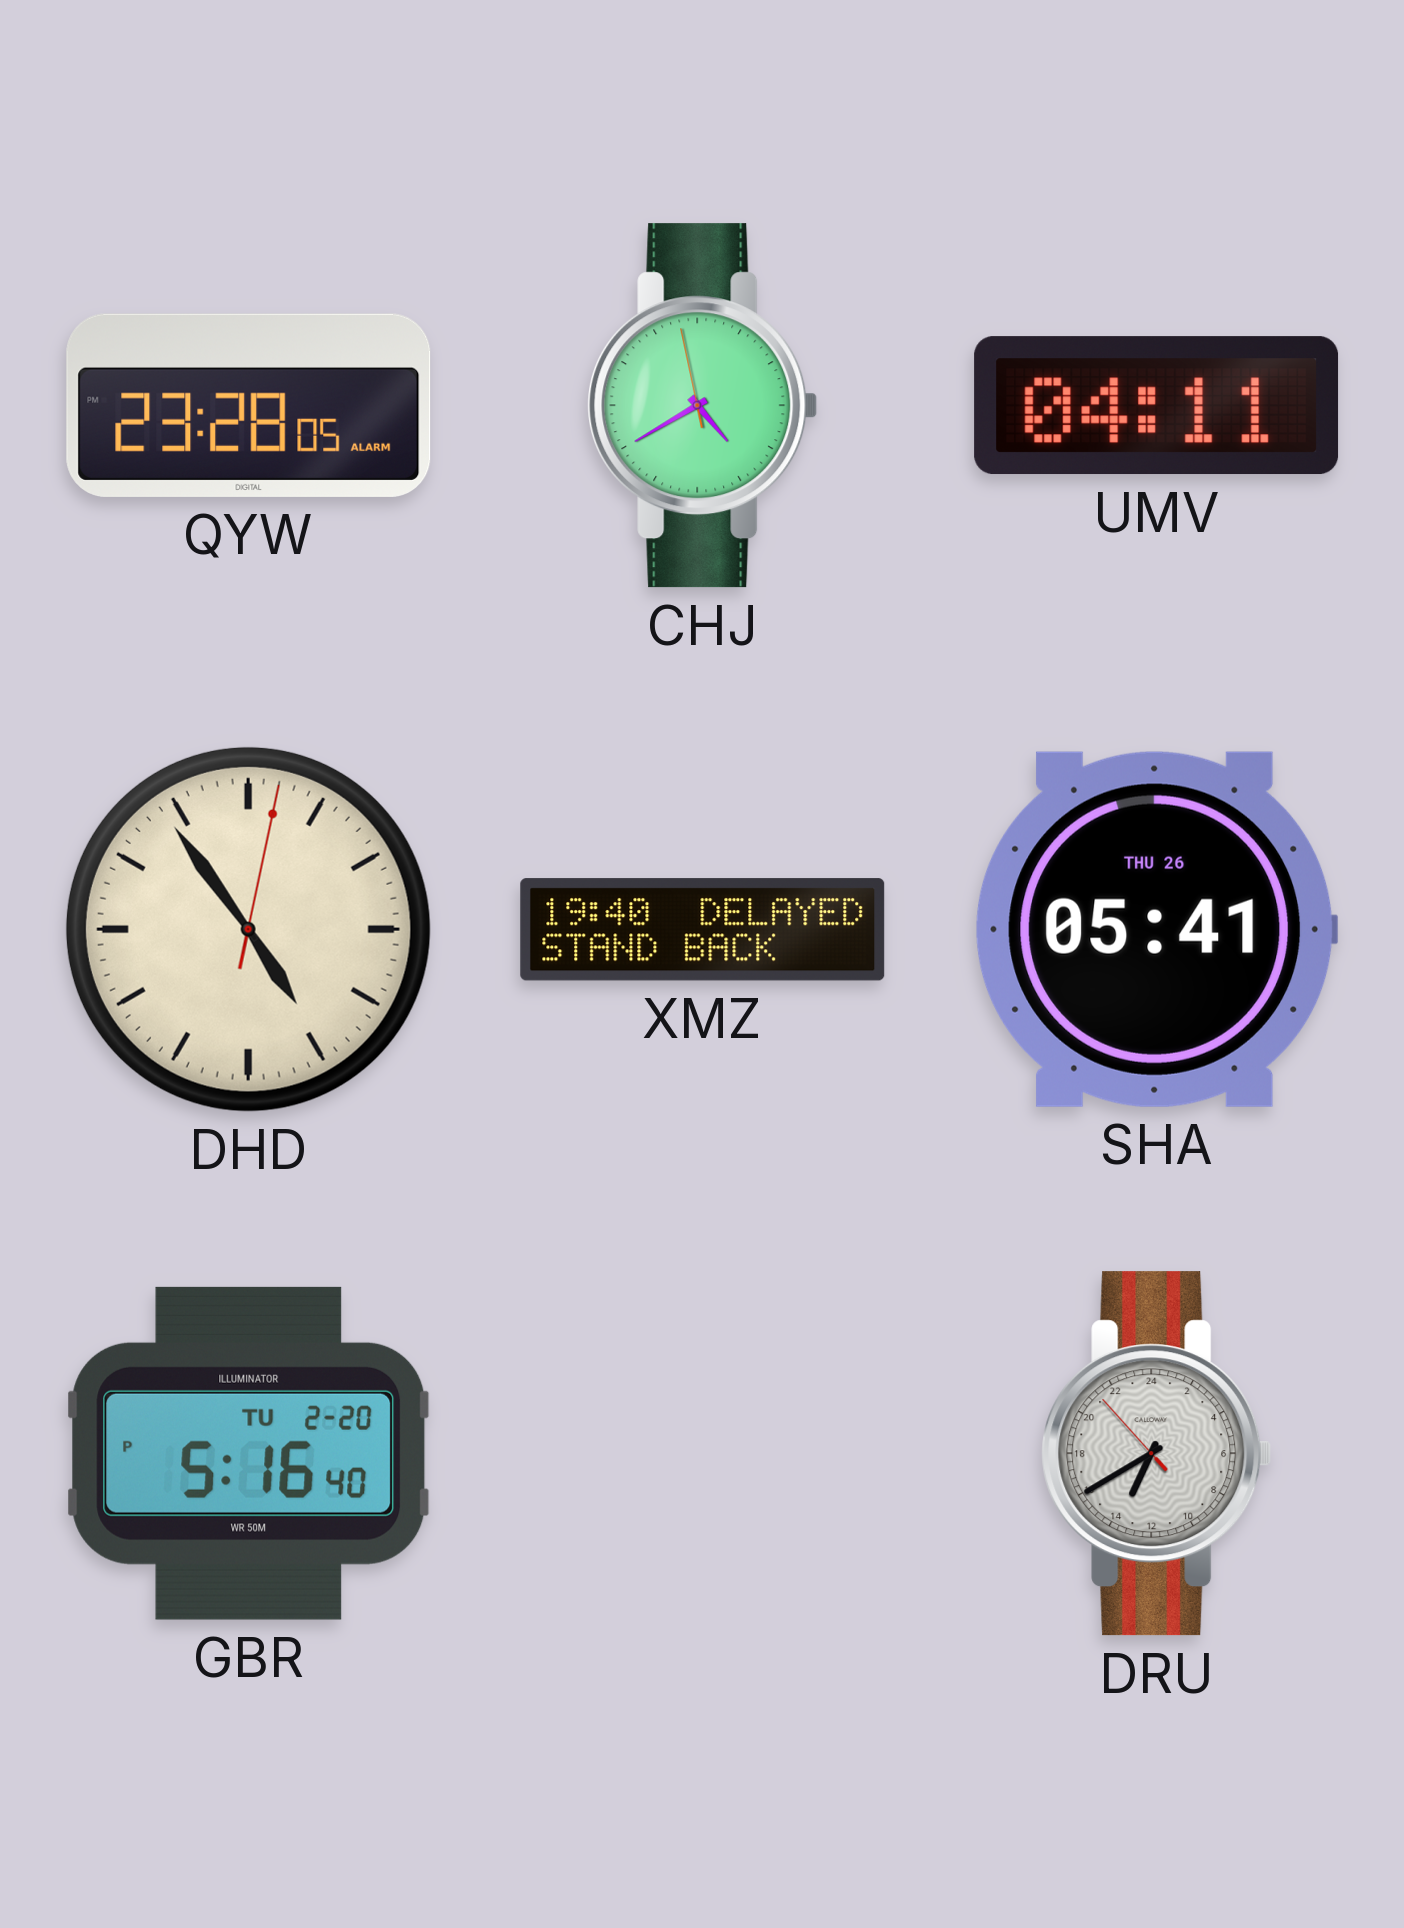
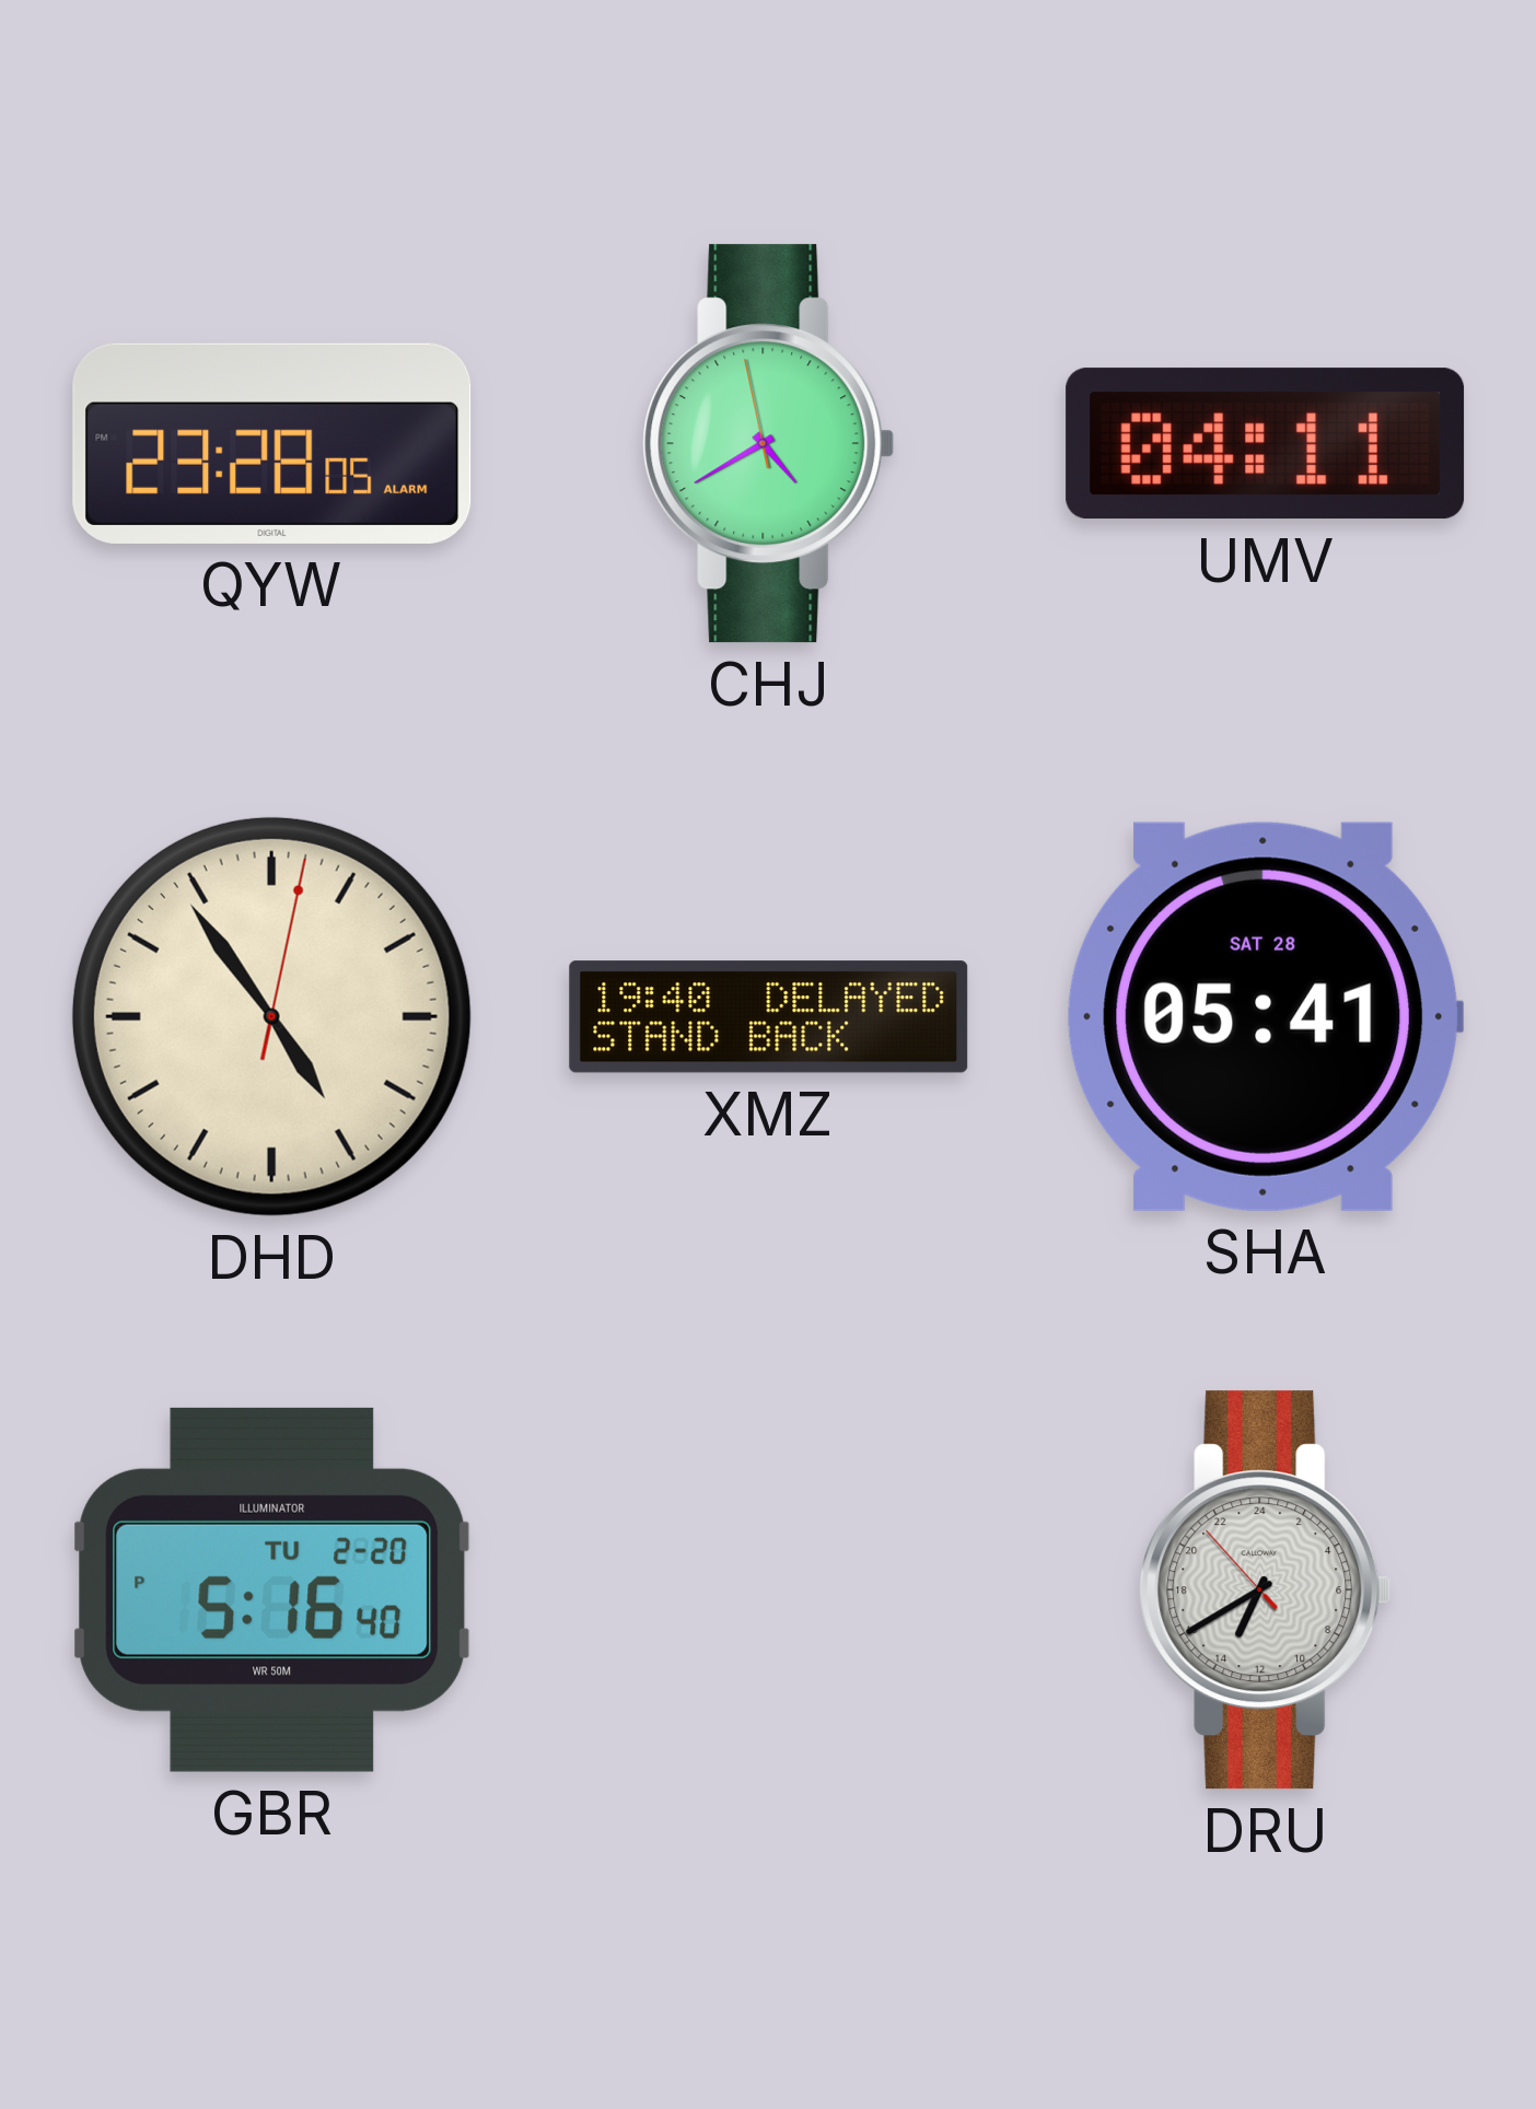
SHA date: THU 26 -> SAT 28 (1266, 1016)
